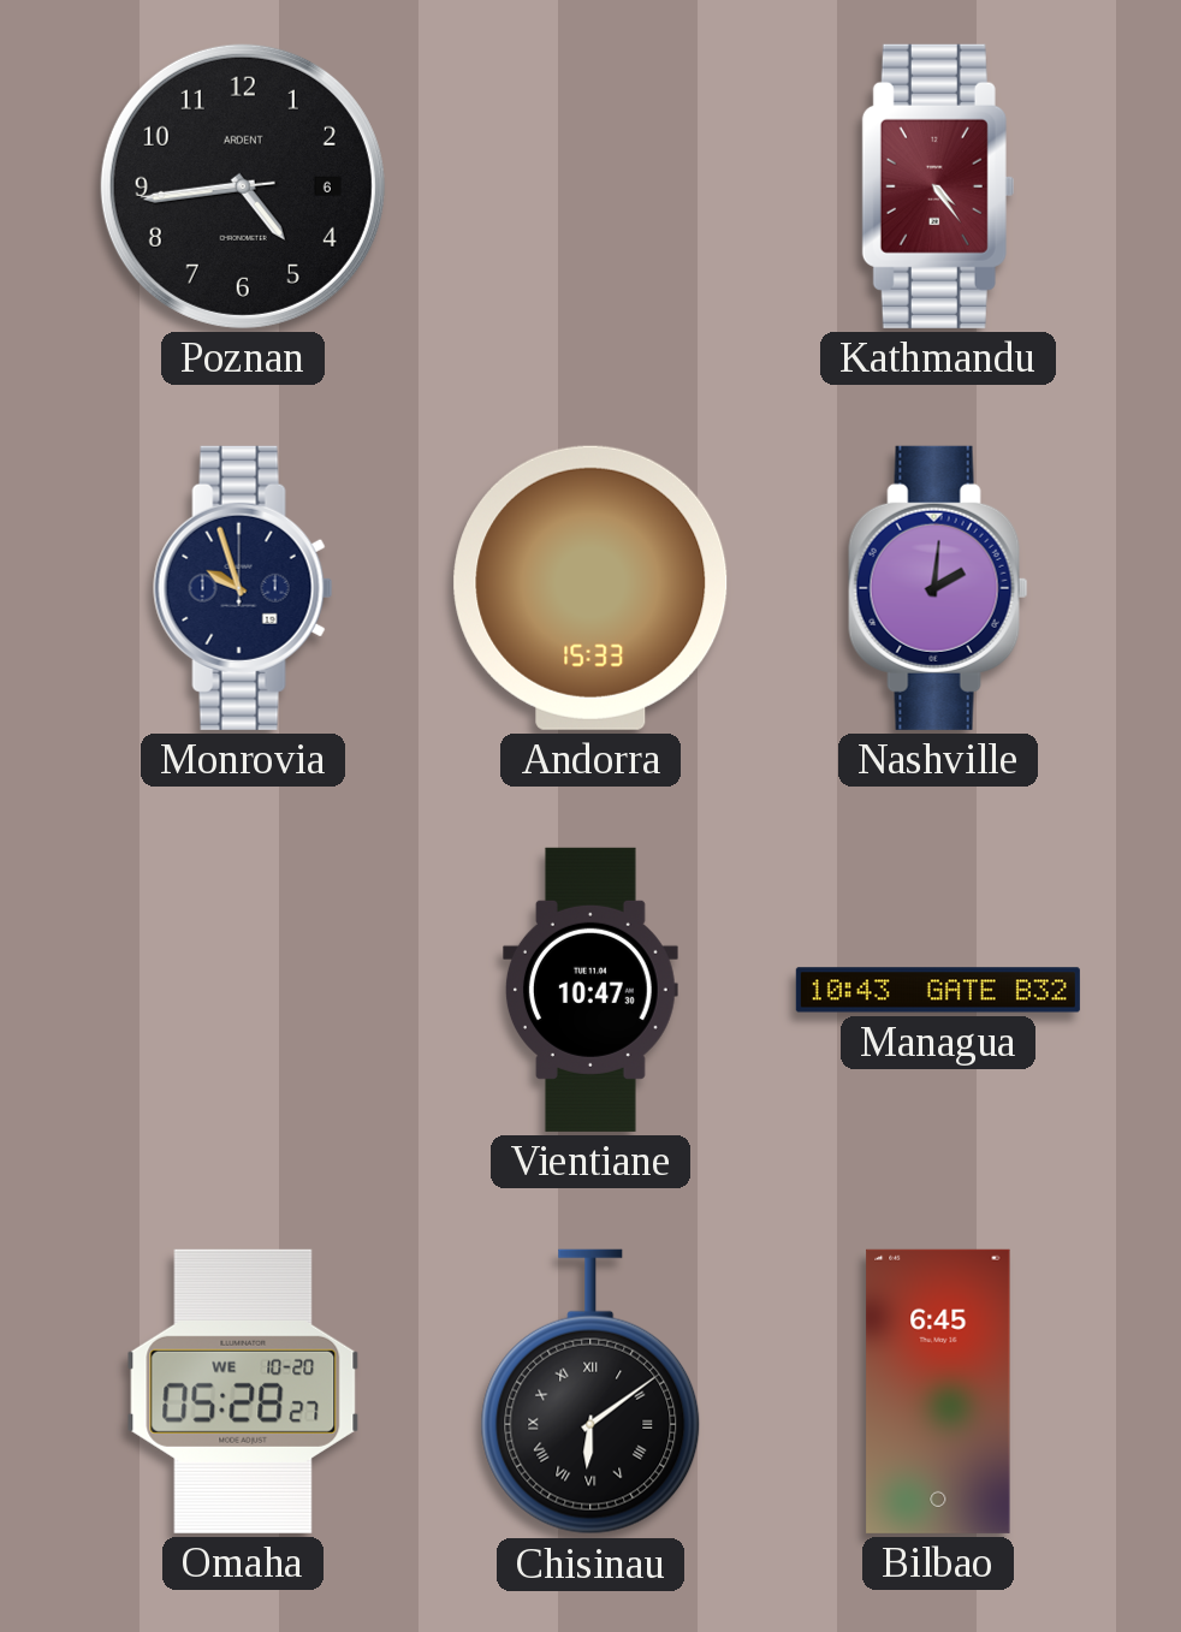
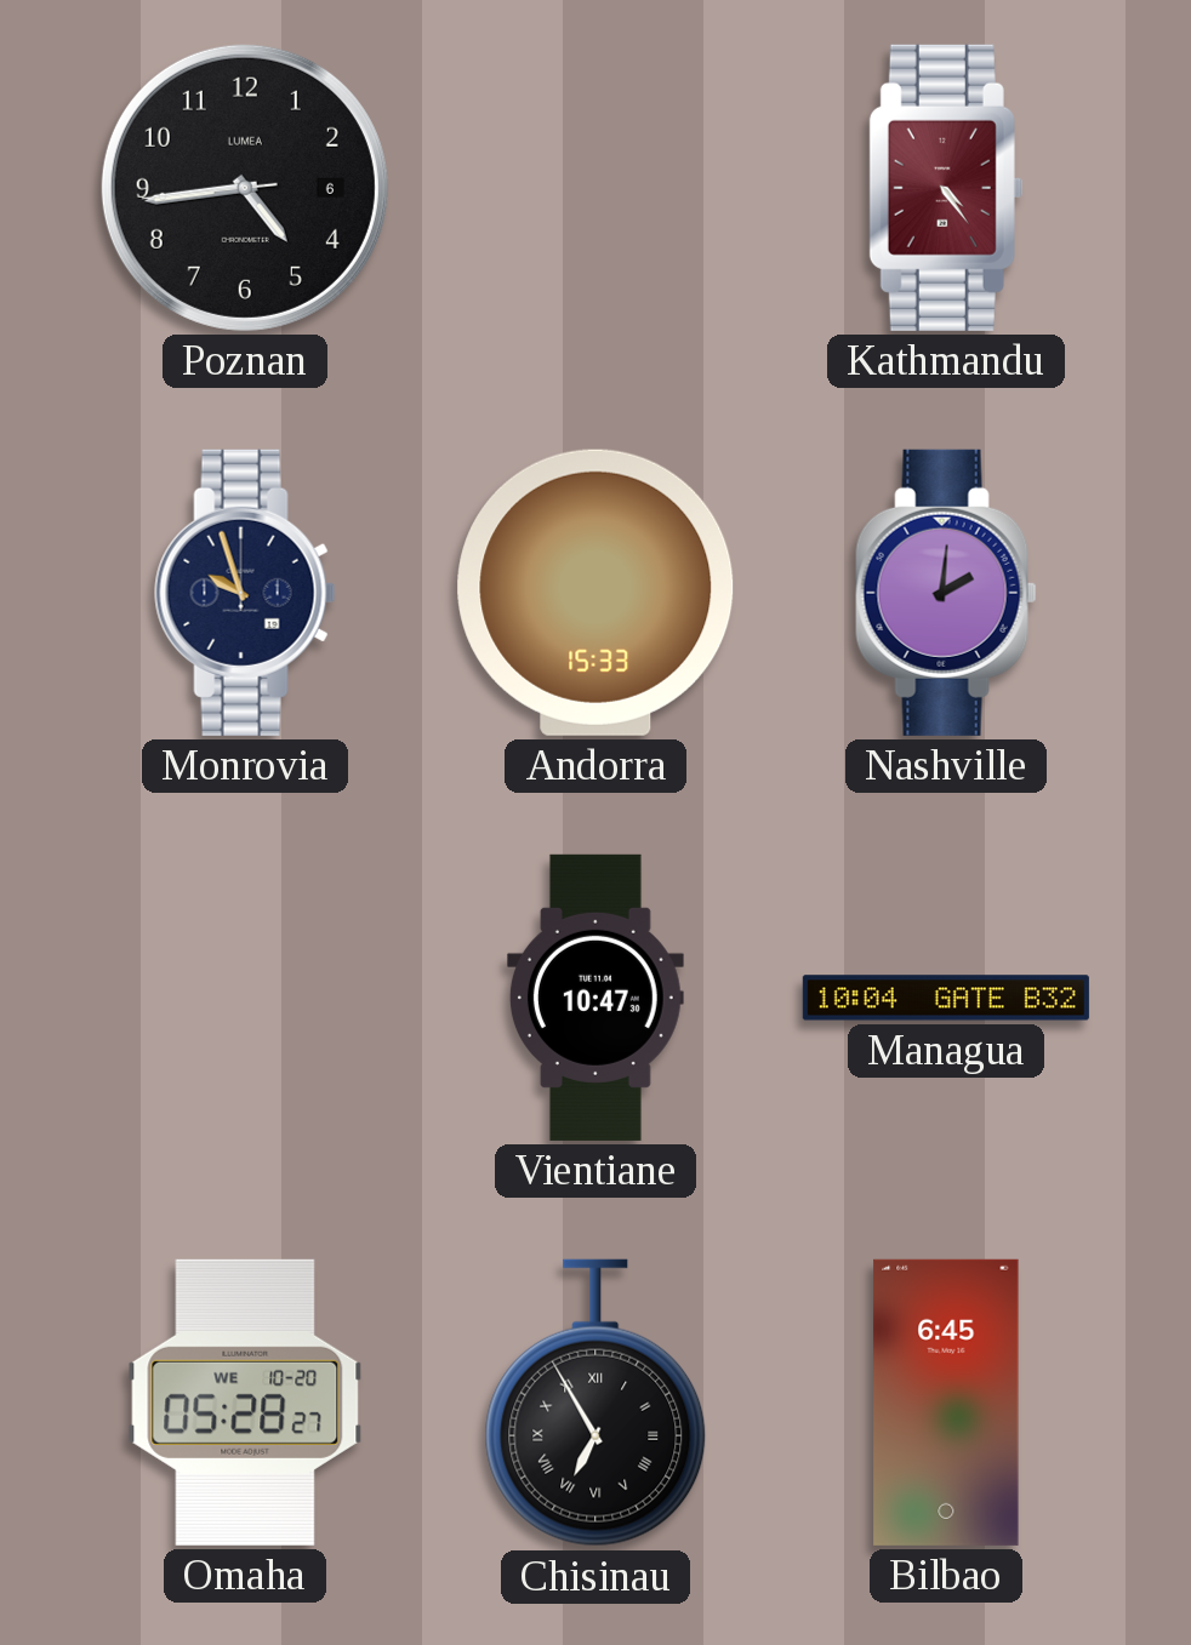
Poznan brand: ARDENT -> LUMEA (245, 188)
Managua: 10:43 -> 10:04 (946, 998)
Chisinau: 6:09 -> 6:55 (595, 1403)
